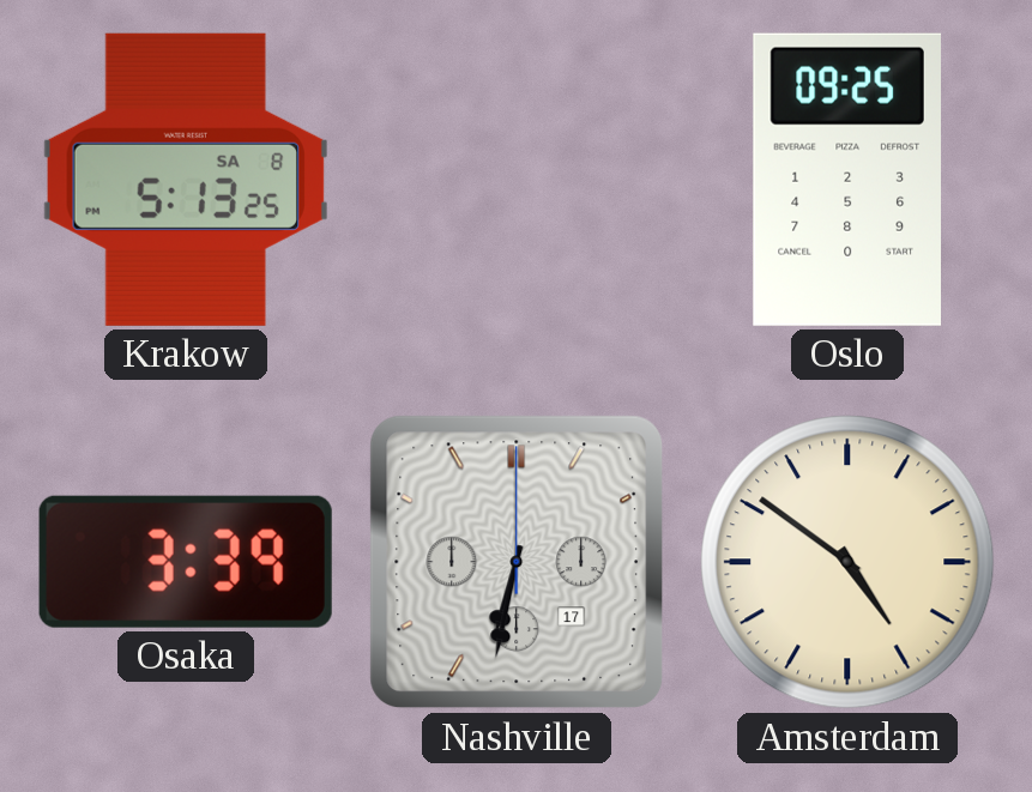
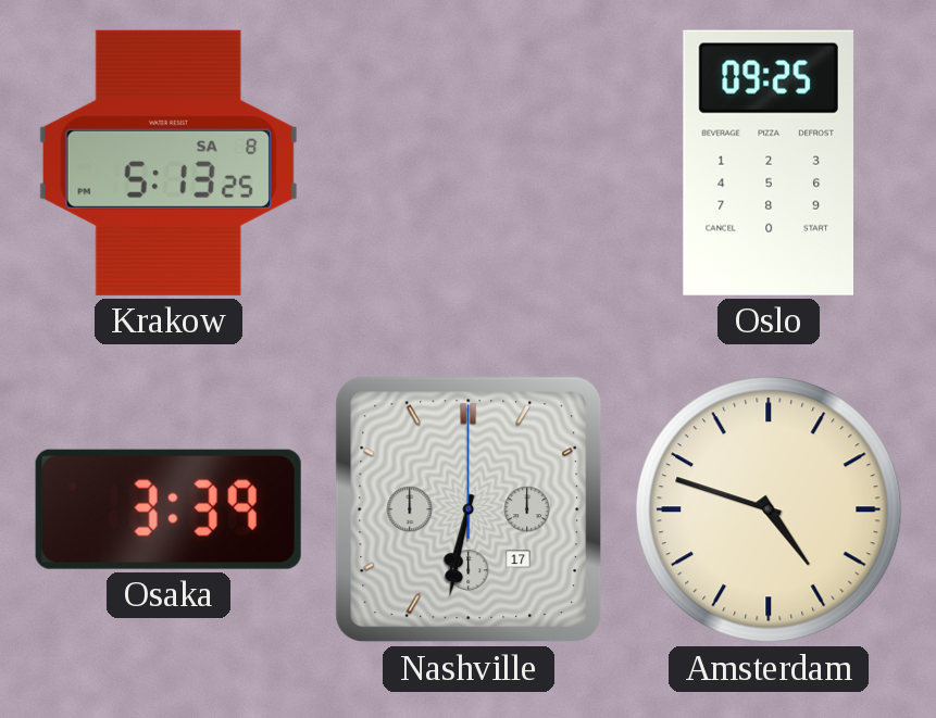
Amsterdam: 4:51 -> 4:48 (769, 509)
